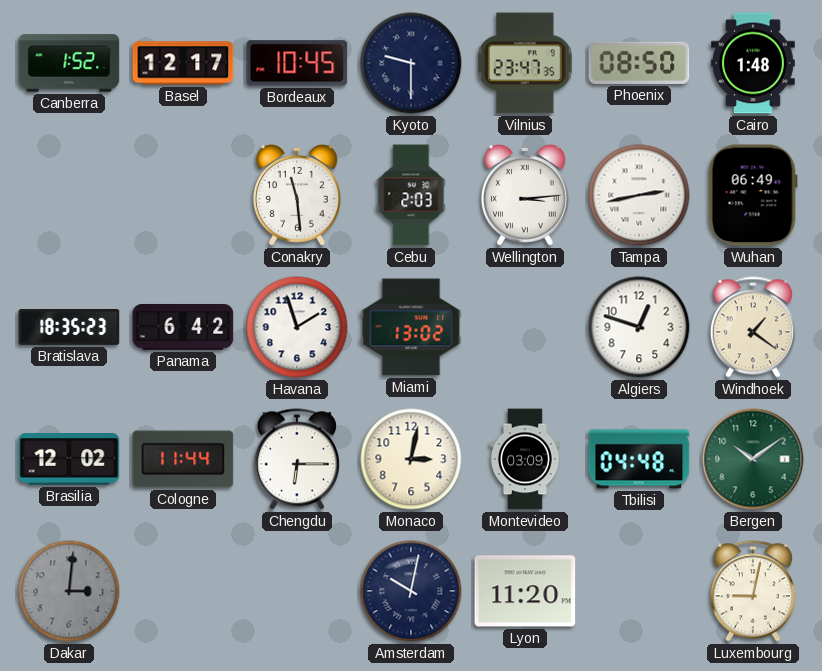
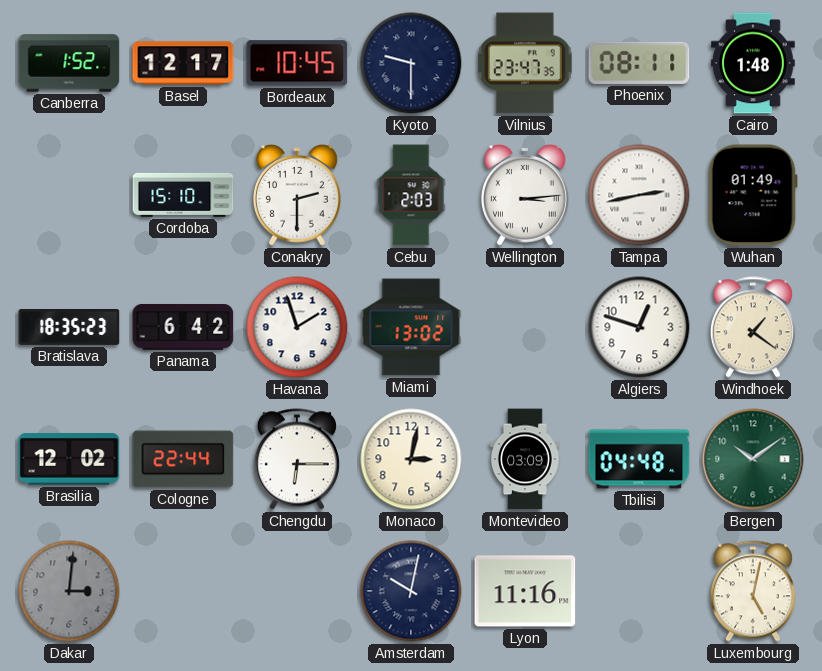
Phoenix: 08:50 -> 08:11 (639, 63)
Cordoba: none -> 15:10 (183, 195)
Conakry: 11:29 -> 2:30 (297, 195)
Wuhan: 06:49 -> 01:49 (753, 195)
Cologne: 11:44 -> 22:44 (183, 459)
Lyon: 11:20 -> 11:16 (525, 591)
Luxembourg: 9:02 -> 5:02 (753, 591)
